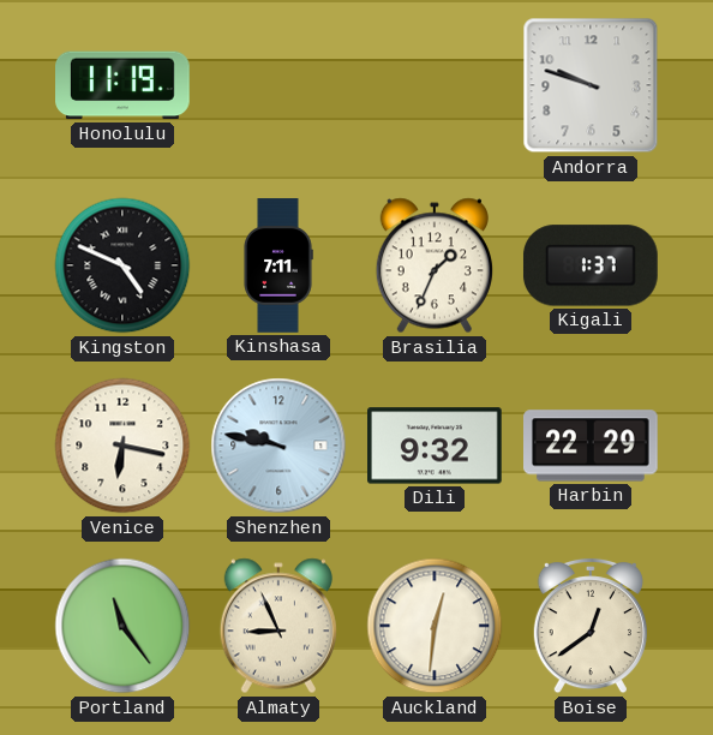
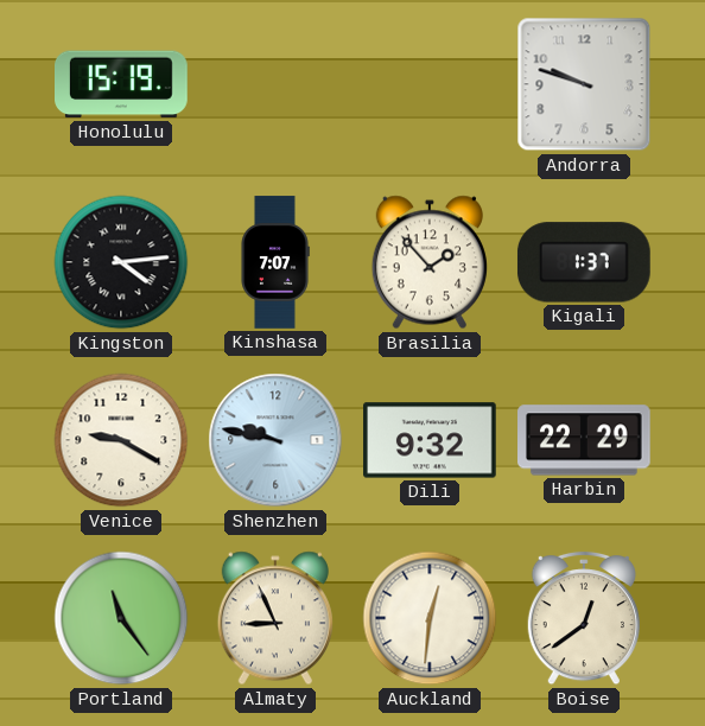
Honolulu: 11:19 -> 15:19 (122, 84)
Kingston: 4:49 -> 4:14 (121, 262)
Kinshasa: 7:11 -> 7:07 (275, 262)
Brasilia: 1:34 -> 1:53 (430, 262)
Venice: 6:17 -> 9:20 (121, 440)
